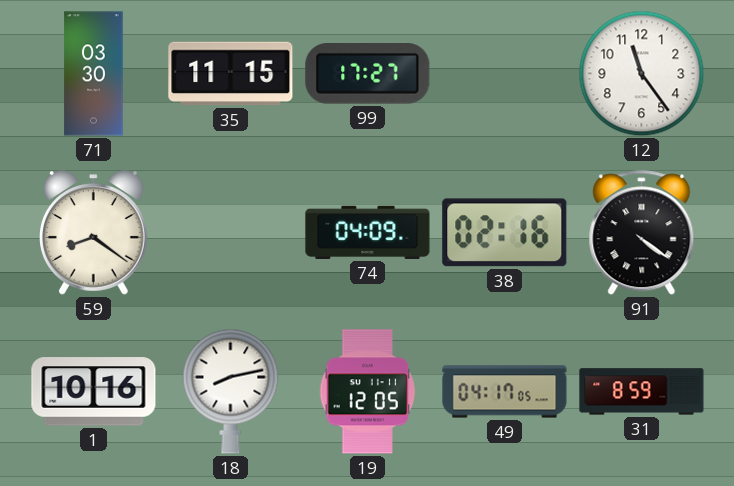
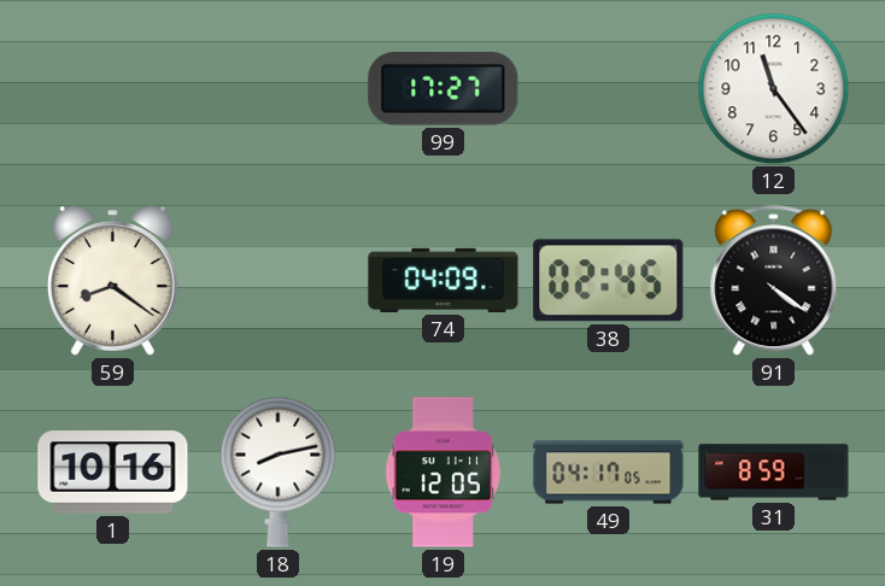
71: 03:30 -> none (94, 74)
35: 11:15 -> none (231, 74)
38: 02:16 -> 02:45 (609, 281)
